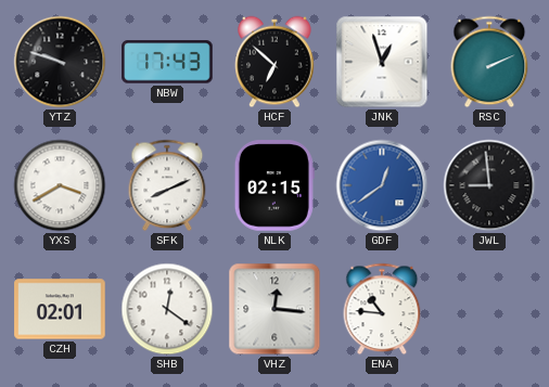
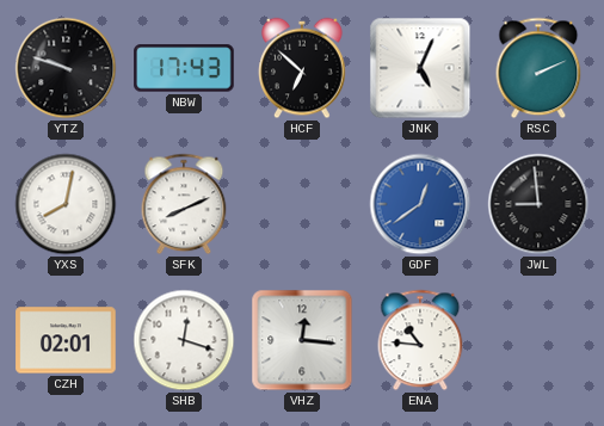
JNK: 12:57 -> 5:04 (420, 68)
YXS: 3:40 -> 8:02 (66, 204)
NLK: 02:15 -> none (274, 185)
SHB: 12:21 -> 12:18 (184, 340)
